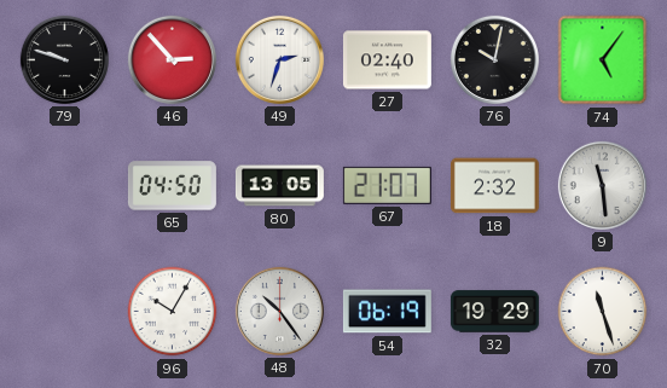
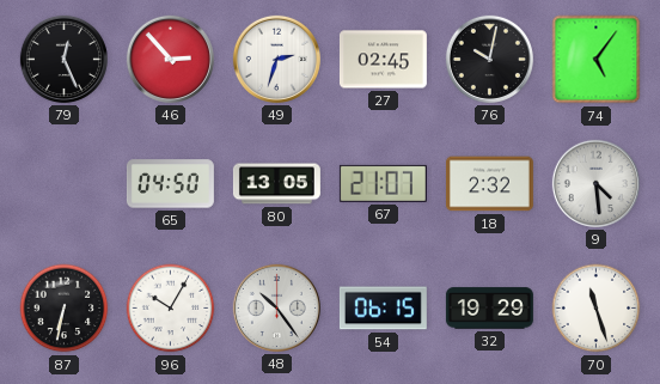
79: 9:48 -> 12:26 (63, 59)
27: 02:40 -> 02:45 (383, 60)
9: 11:29 -> 4:29 (595, 183)
87: none -> 6:32 (65, 309)
54: 06:19 -> 06:15 (383, 309)
